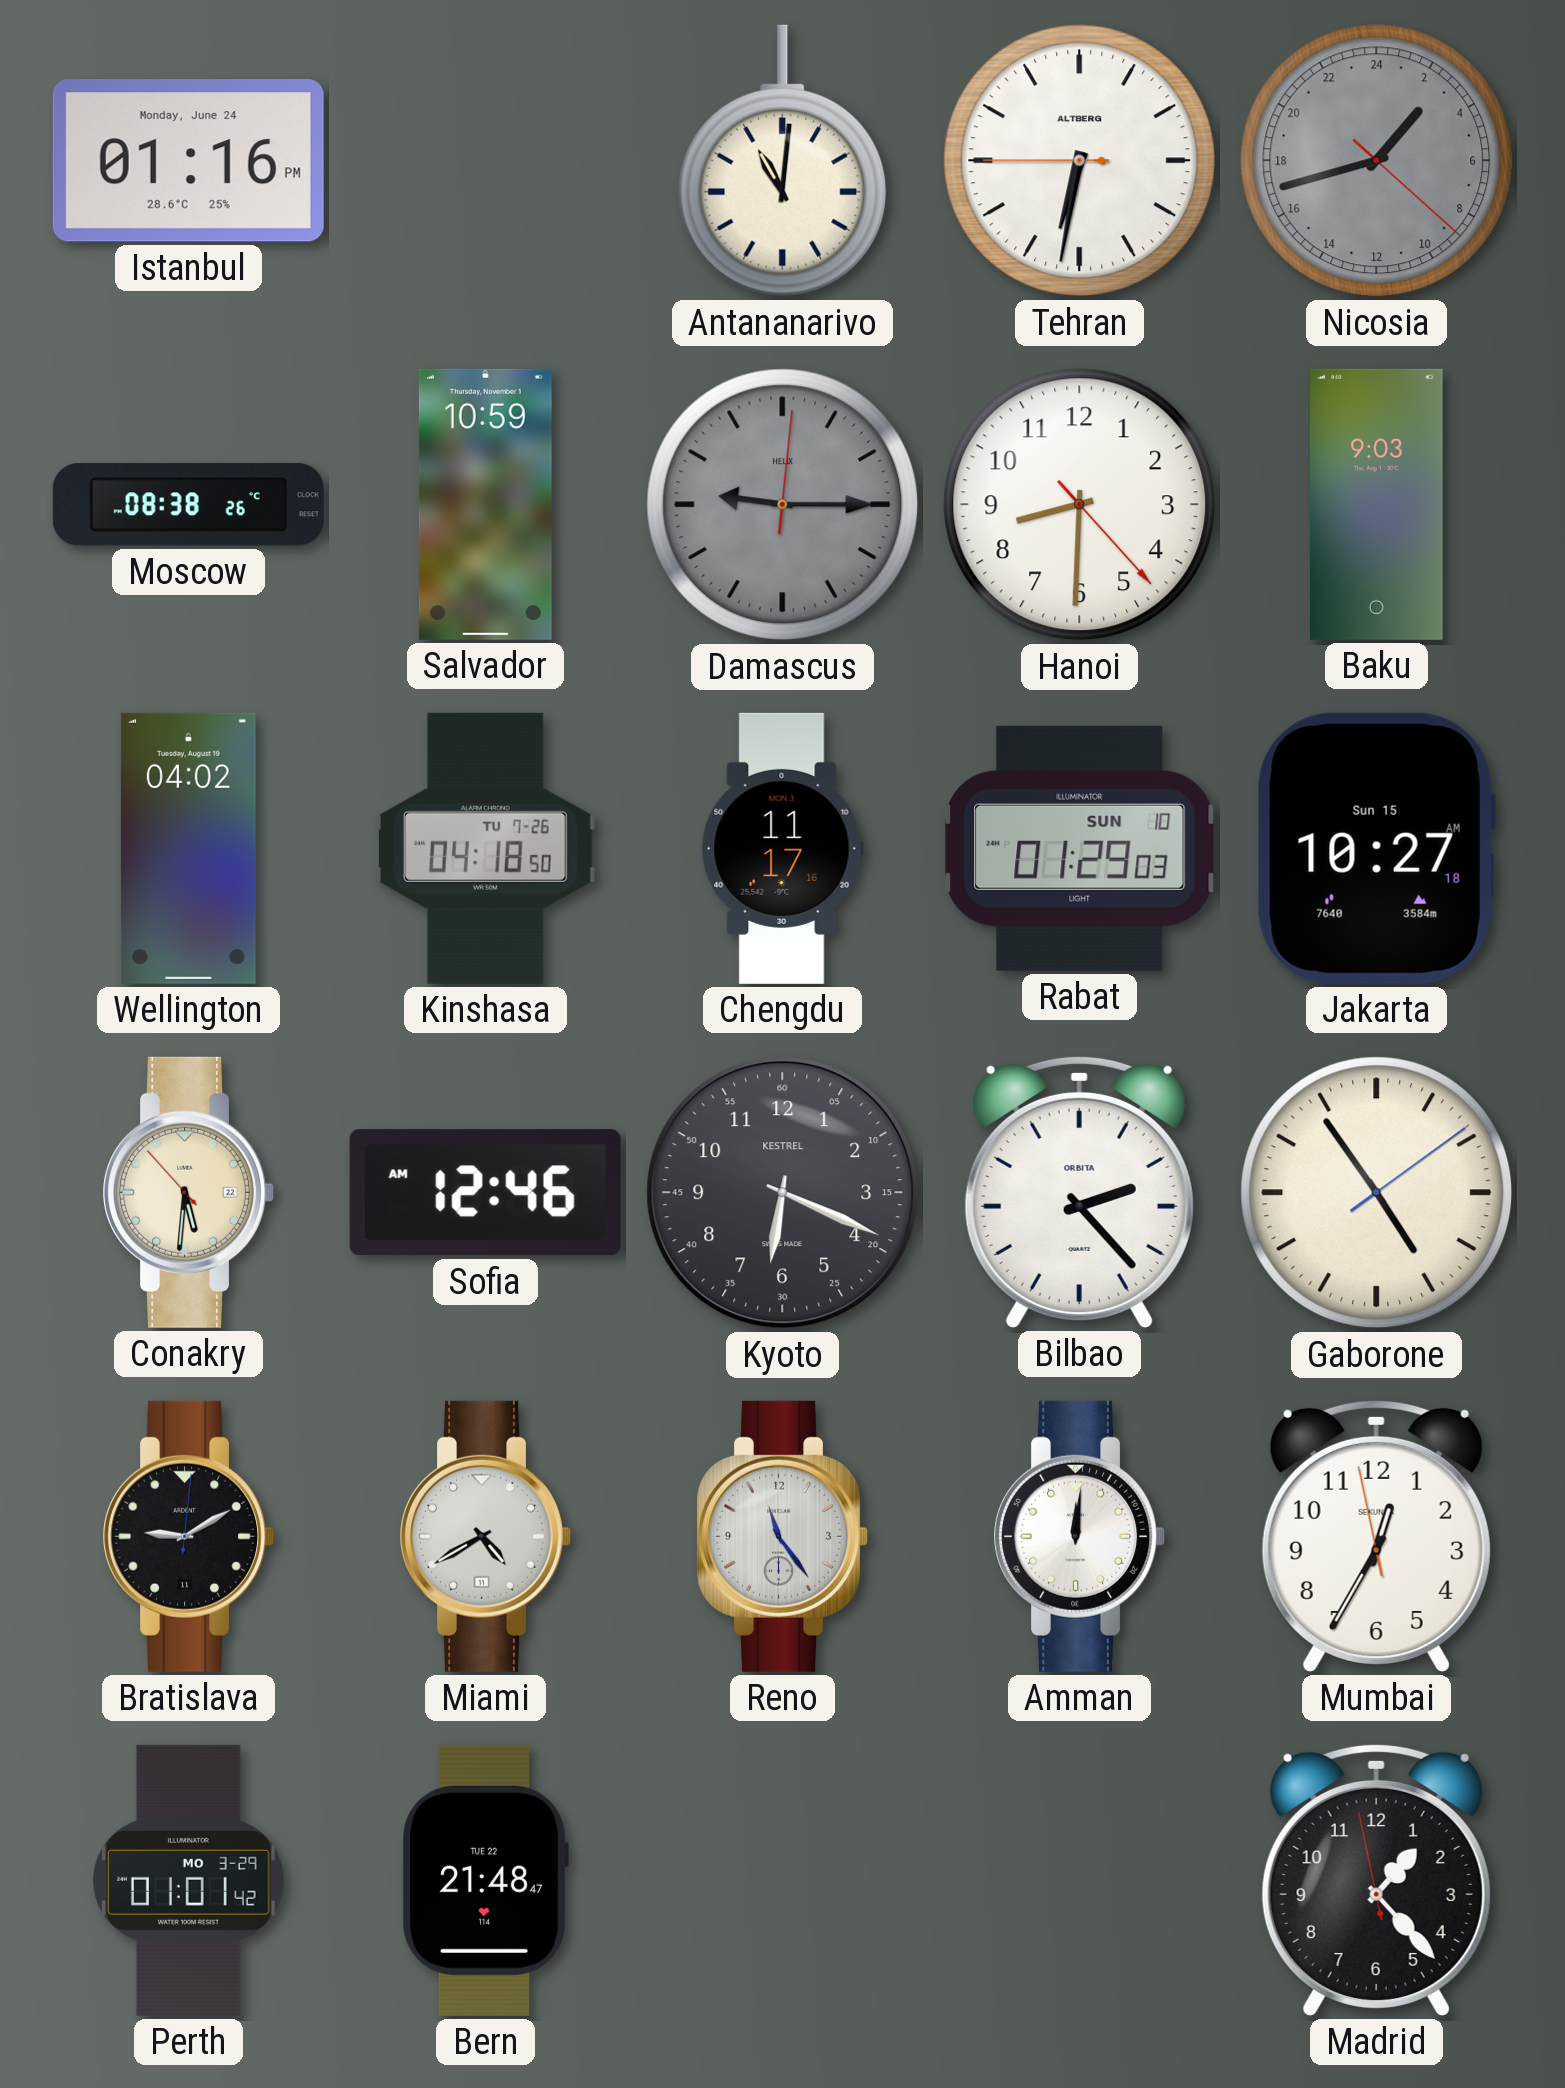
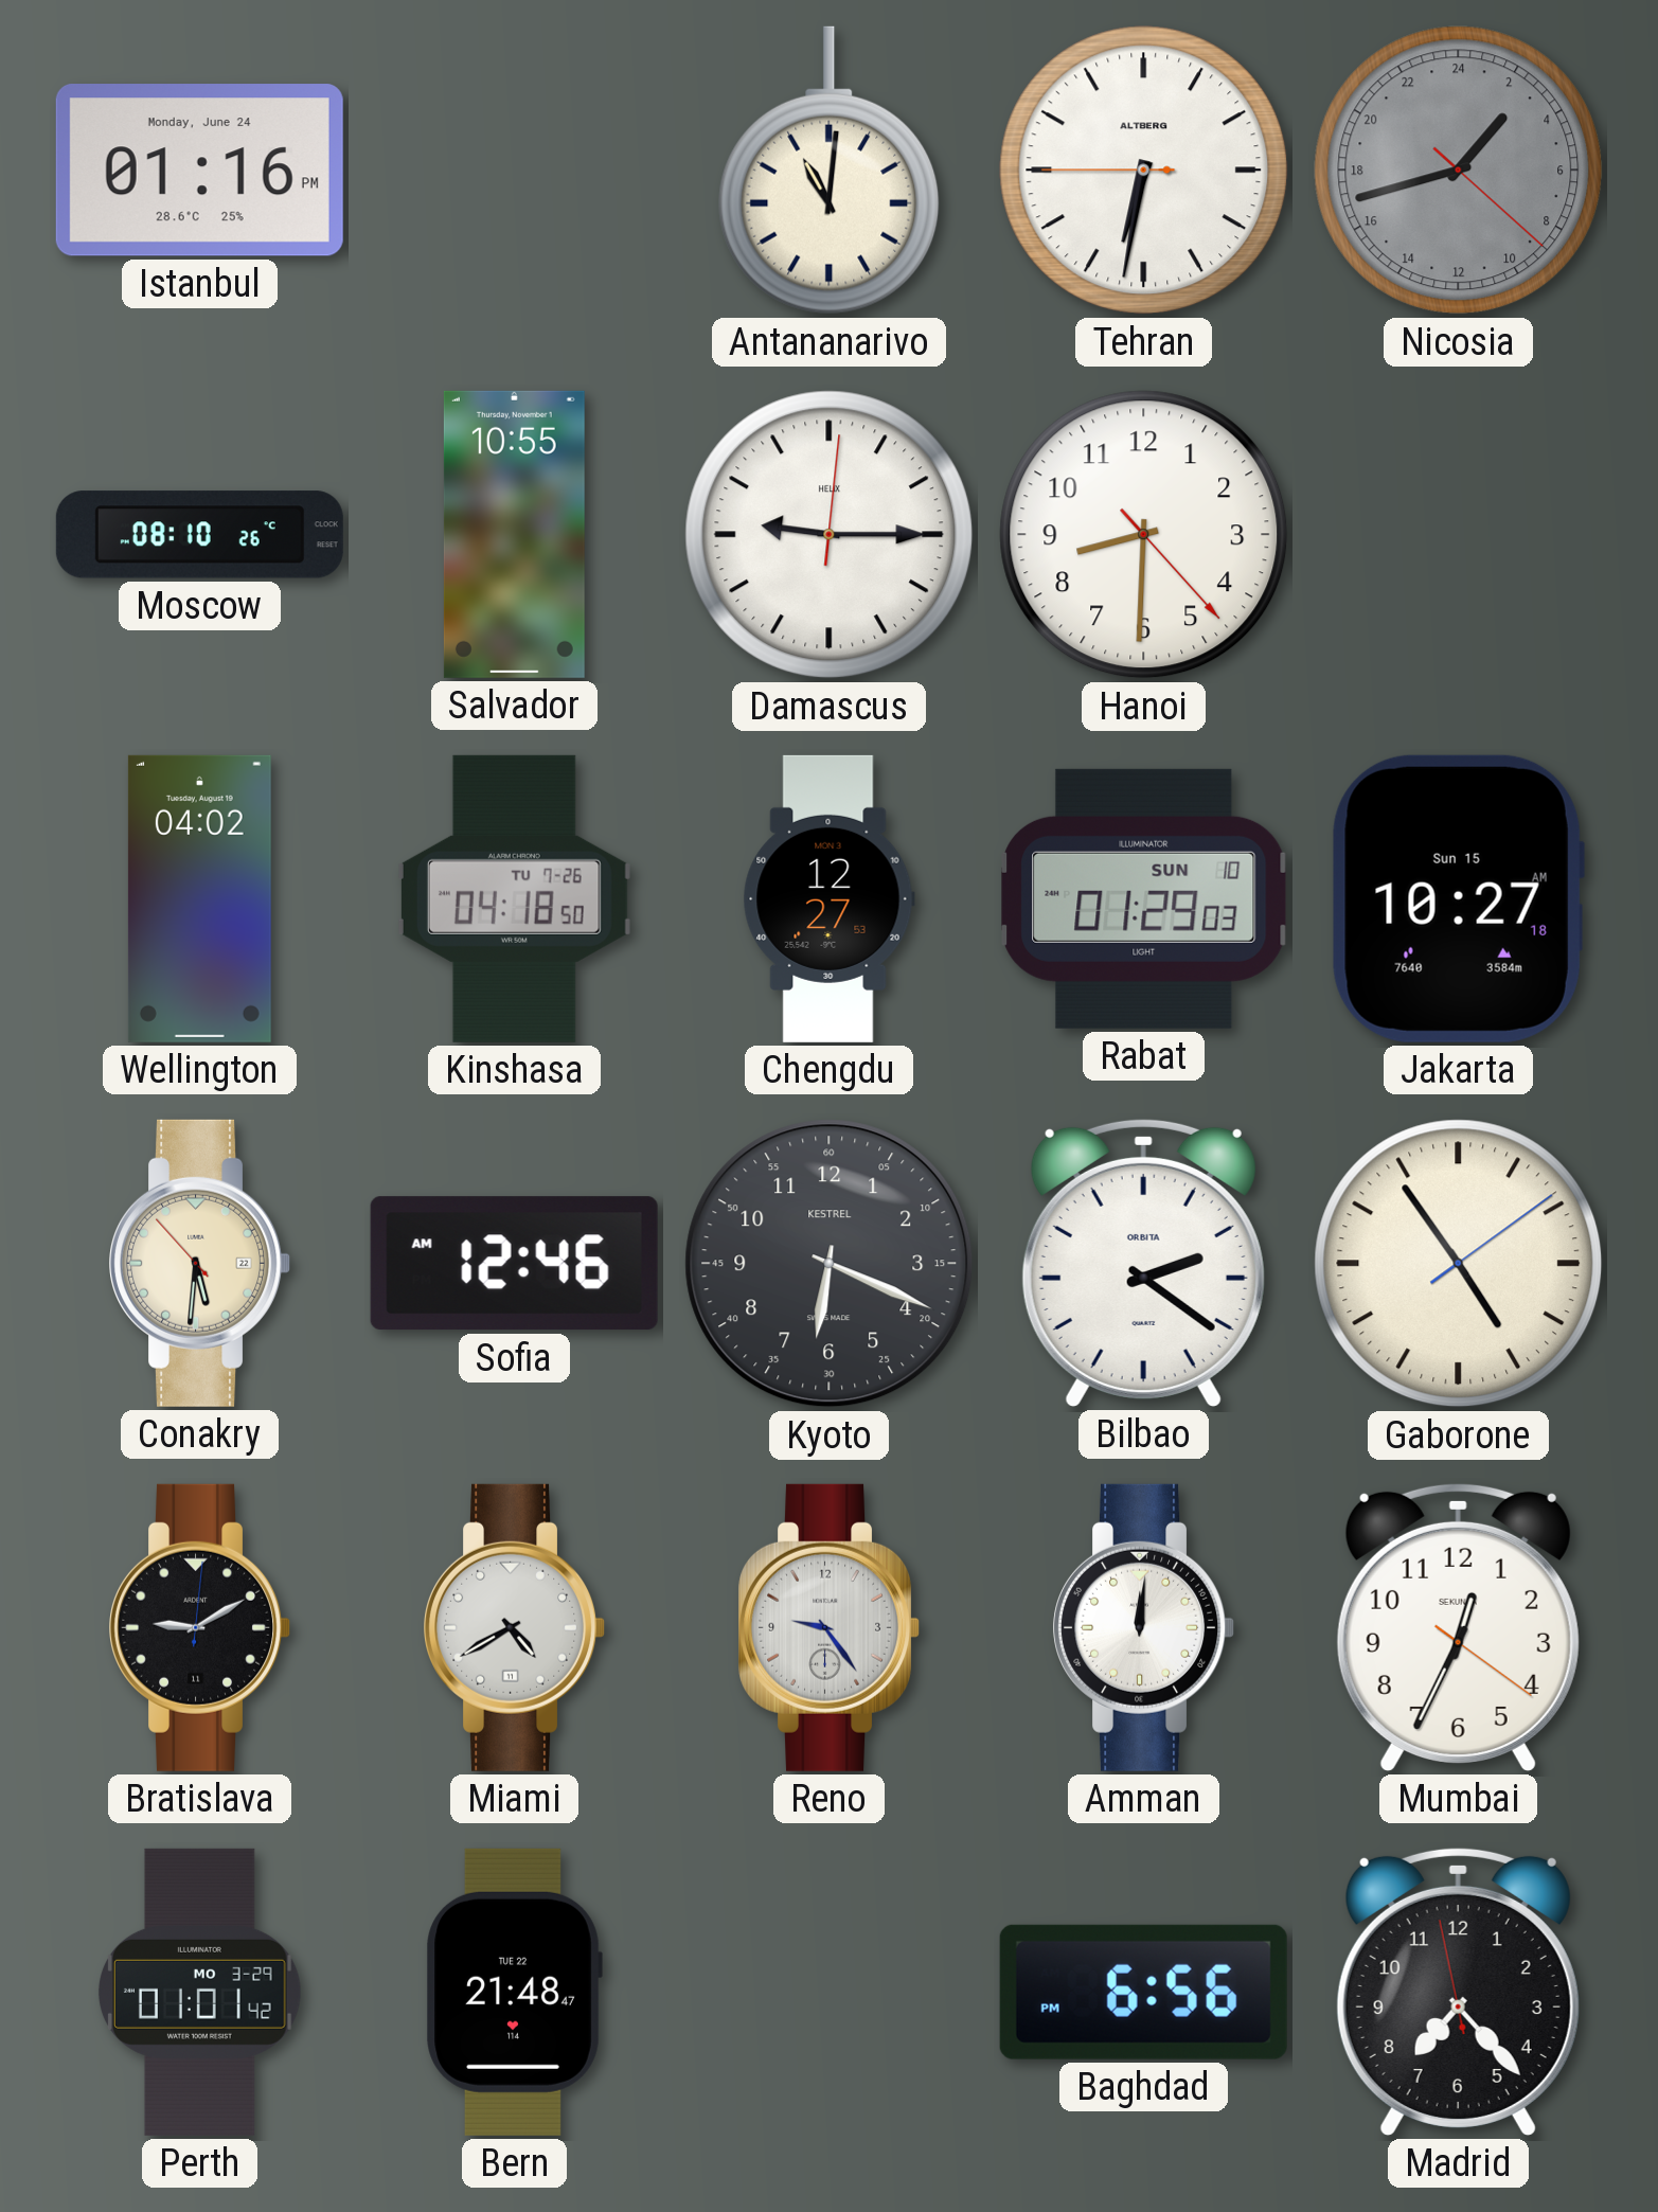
Moscow: 08:38 -> 08:10 (199, 535)
Salvador: 10:59 -> 10:55 (514, 534)
Damascus dial: grey -> white (830, 535)
Baku: 9:03 -> none (1376, 504)
Chengdu: 11:17 -> 12:27 (828, 898)
Bilbao: 2:23 -> 2:21 (1143, 1263)
Reno: 11:24 -> 9:24 (830, 1627)
Mumbai: 12:34:58 -> 12:34:21 (1458, 1627)
Baghdad: none -> 6:56 (1143, 1992)
Madrid: 1:22 -> 7:22 (1458, 1992)
